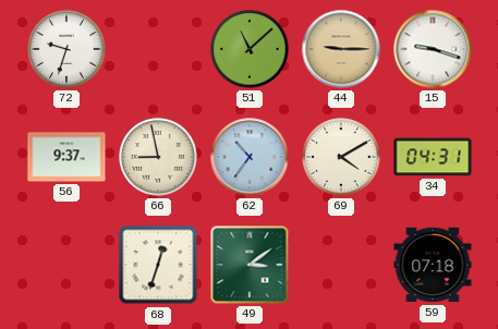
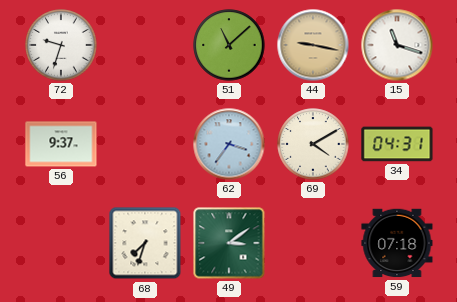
44: 9:15 -> 9:17 (313, 45)
15: 9:18 -> 11:18 (397, 45)
66: 8:58 -> none (158, 157)
62: 10:36 -> 3:36 (229, 144)
68: 12:33 -> 7:33 (145, 243)
